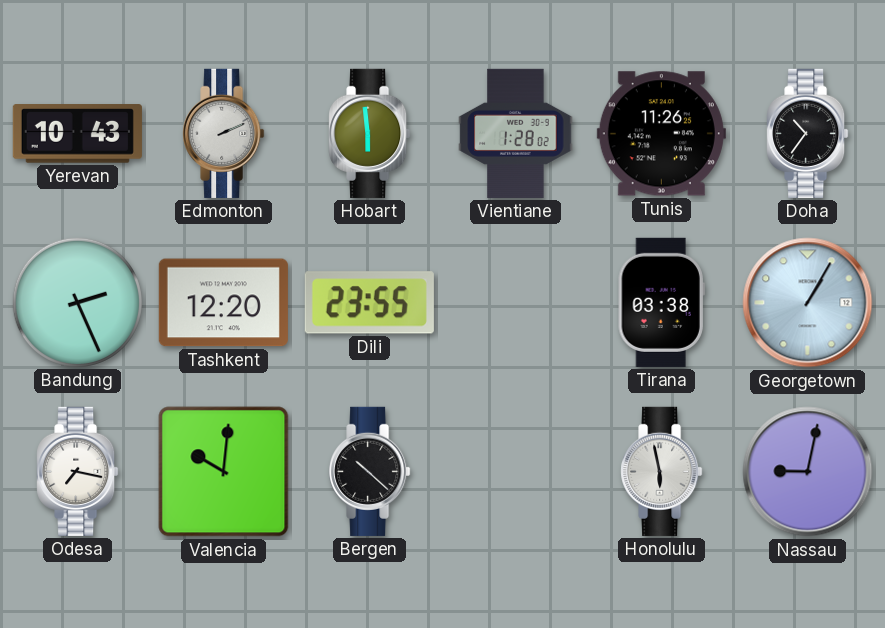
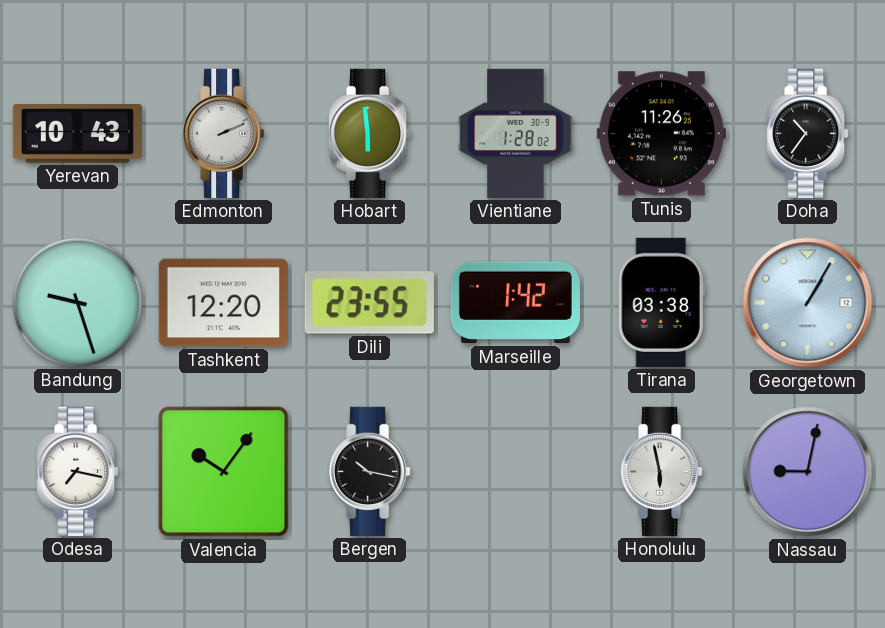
Bandung: 2:26 -> 9:27 (77, 302)
Marseille: none -> 1:42 (515, 303)
Valencia: 10:01 -> 10:06 (224, 472)
Bergen: 10:22 -> 10:17 (370, 471)
